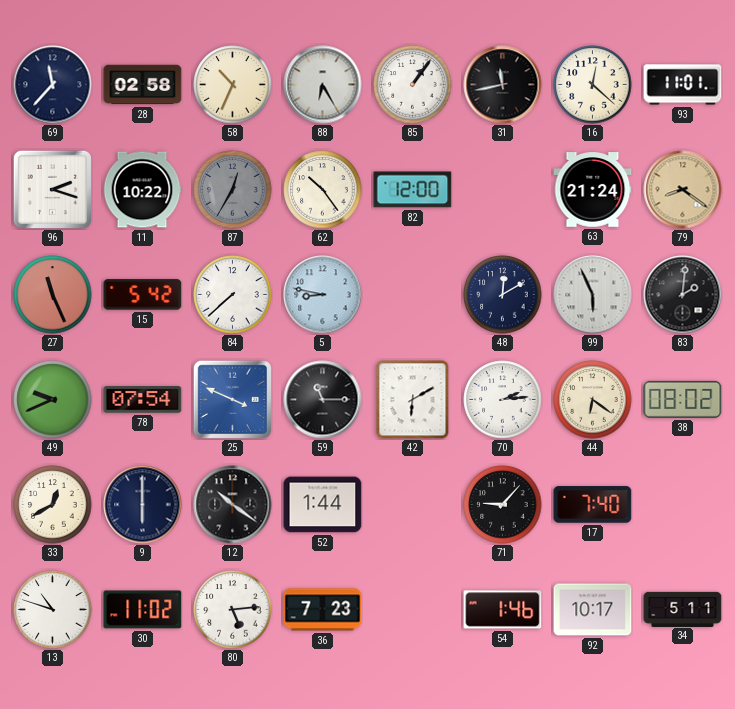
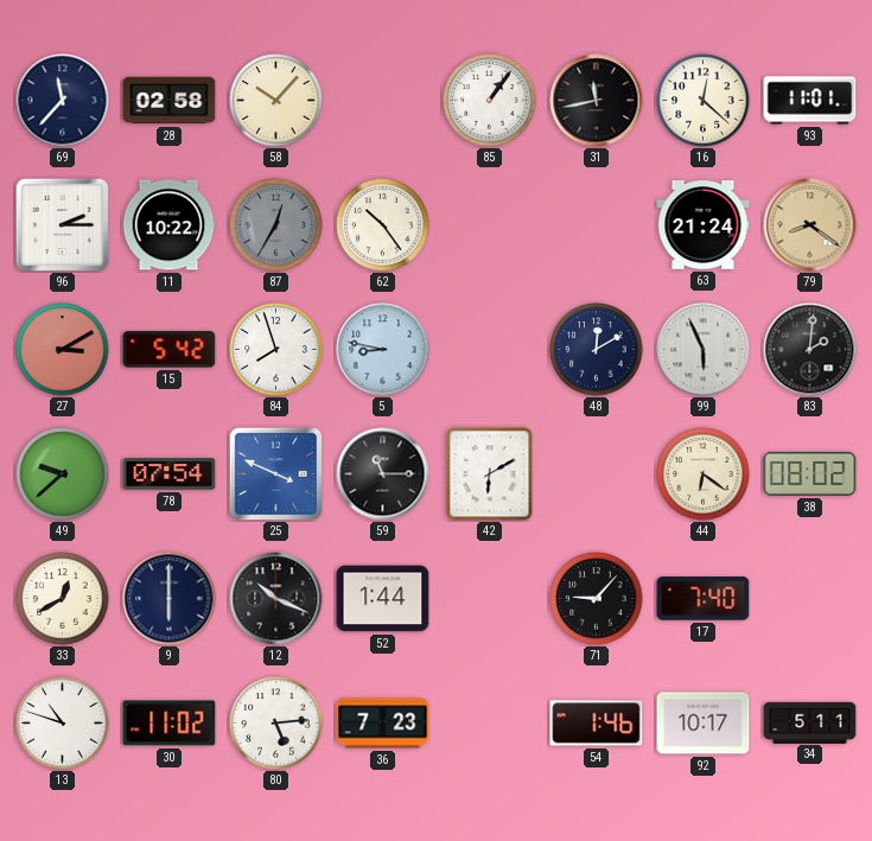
58: 10:34 -> 10:07 (276, 101)
88: 6:25 -> none (323, 85)
96: 2:18 -> 2:15 (62, 224)
82: 12:00 -> none (413, 190)
27: 11:26 -> 3:10 (63, 350)
84: 7:38 -> 7:57 (276, 350)
49: 9:41 -> 9:38 (63, 474)
70: 2:14 -> none (503, 400)
12: 10:21 -> 10:19 (276, 599)
